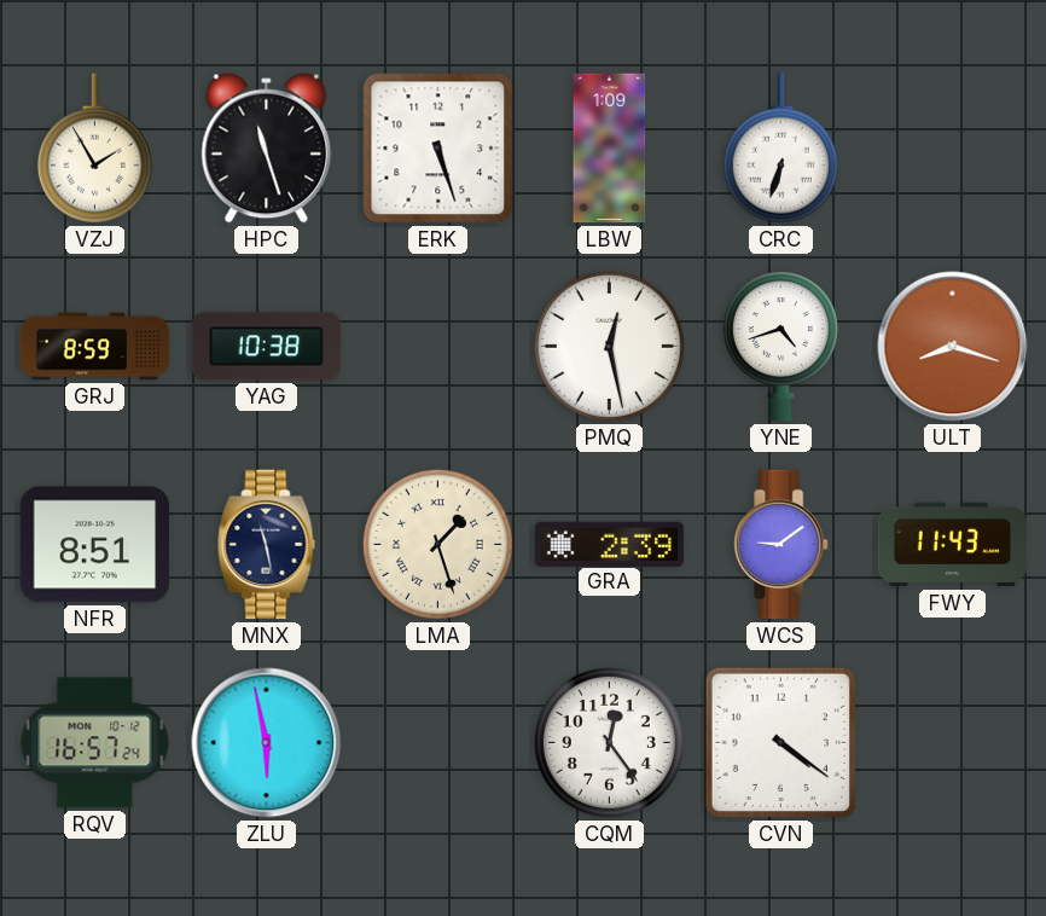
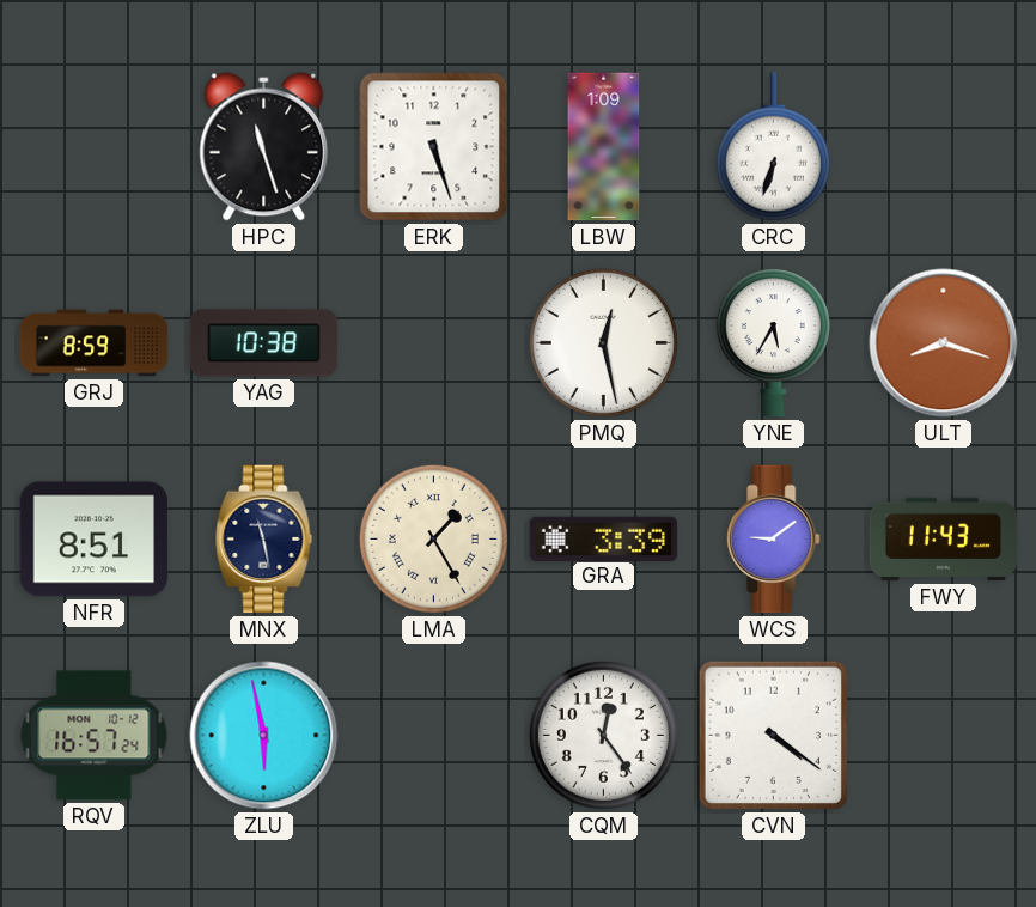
VZJ: 1:55 -> none (94, 149)
YNE: 4:42 -> 5:35 (773, 343)
LMA: 1:27 -> 1:25 (433, 538)
GRA: 2:39 -> 3:39 (604, 538)
